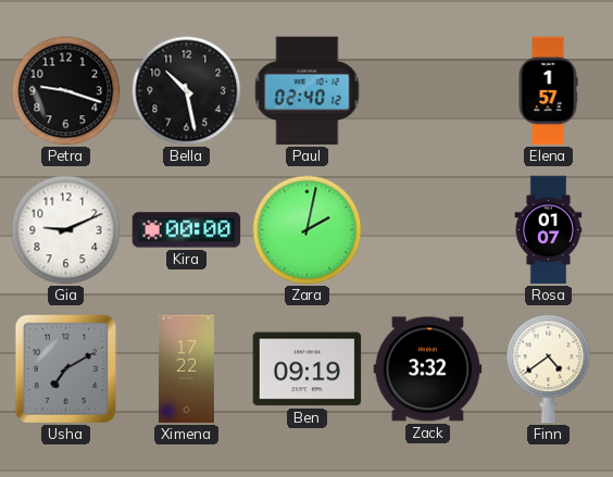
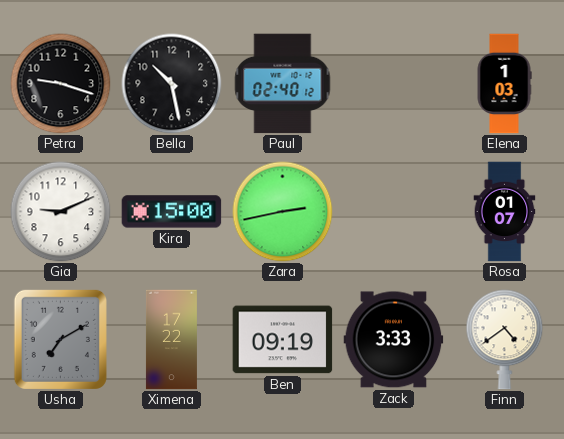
Elena: 1:57 -> 1:03 (504, 84)
Kira: 00:00 -> 15:00 (172, 212)
Zara: 2:02 -> 2:43 (283, 212)
Zack: 3:32 -> 3:33 (394, 340)
